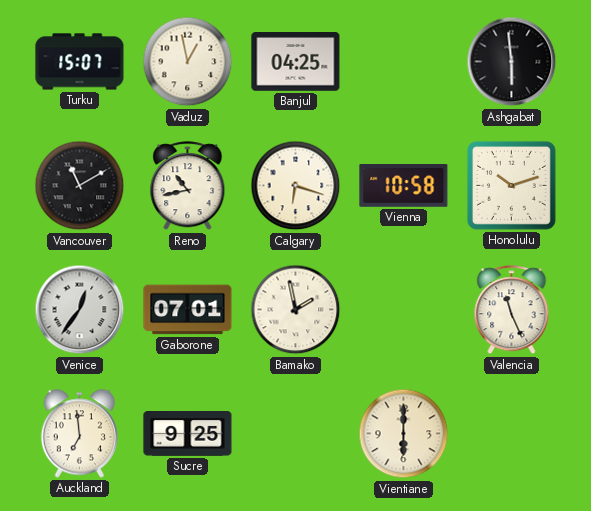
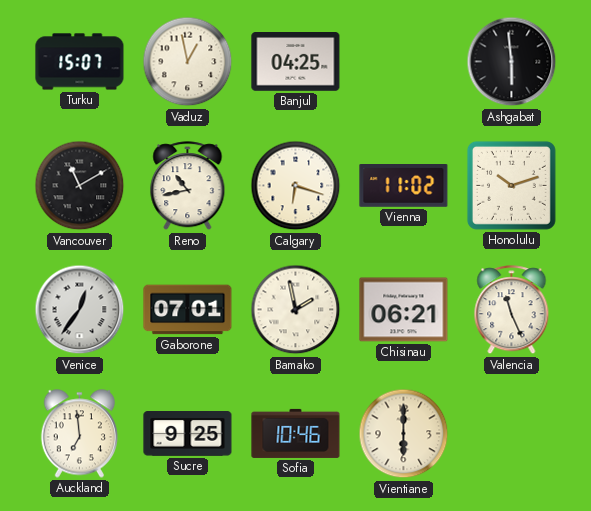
Vienna: 10:58 -> 11:02 (404, 186)
Chisinau: none -> 06:21 (404, 310)
Sofia: none -> 10:46 (296, 433)
